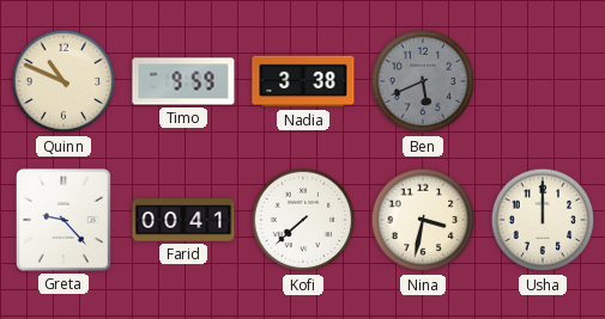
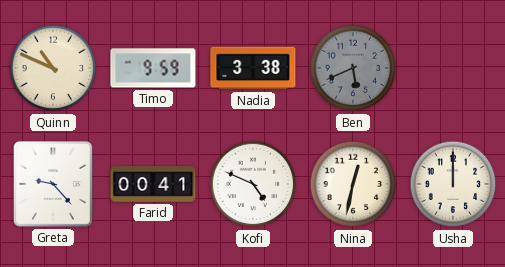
Kofi: 7:38 -> 4:49 (253, 184)
Nina: 3:32 -> 12:32 (353, 184)
